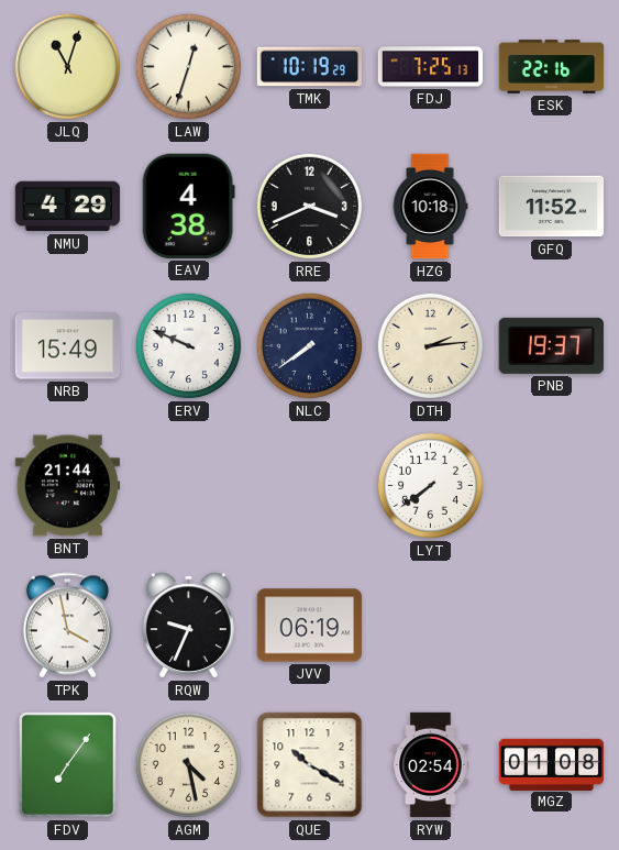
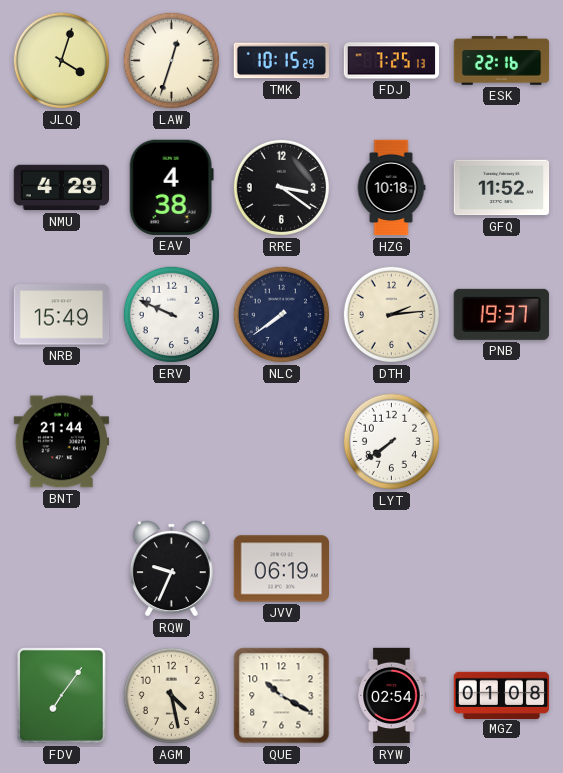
JLQ: 11:03 -> 4:03 (61, 60)
TMK: 10:19 -> 10:15 (281, 61)
RRE: 3:41 -> 3:21 (281, 187)
TPK: 3:58 -> none (67, 626)
